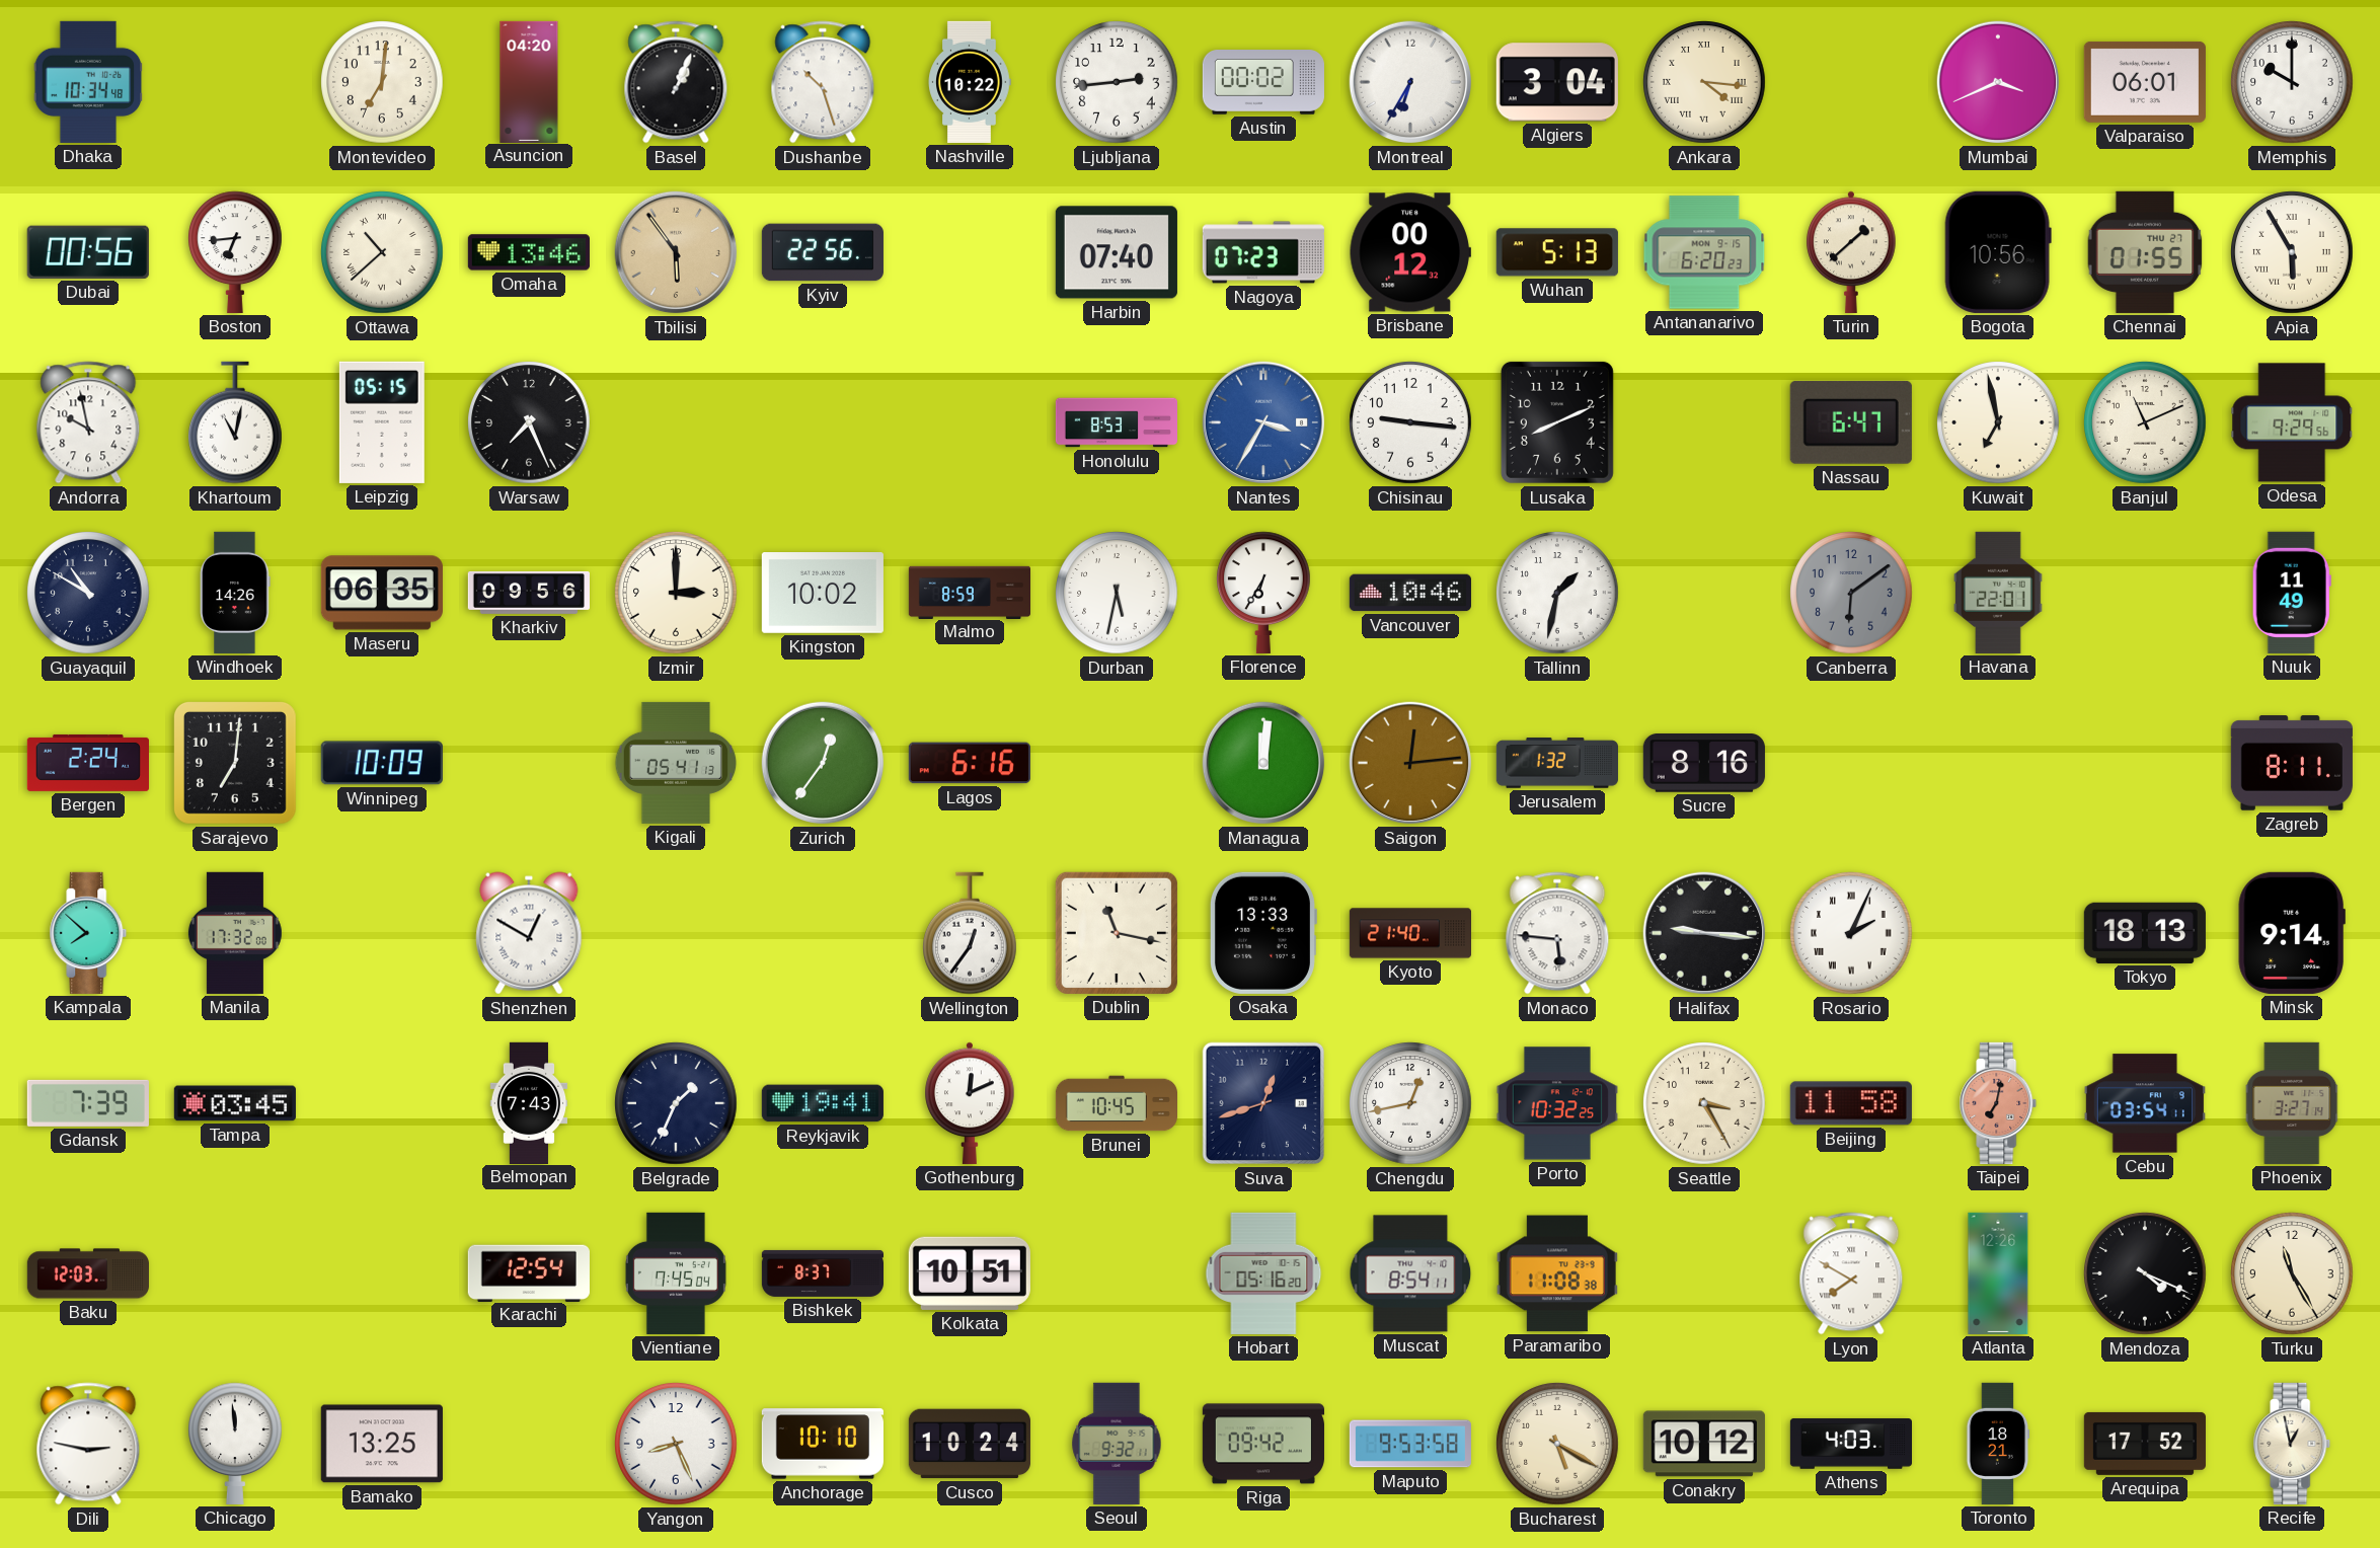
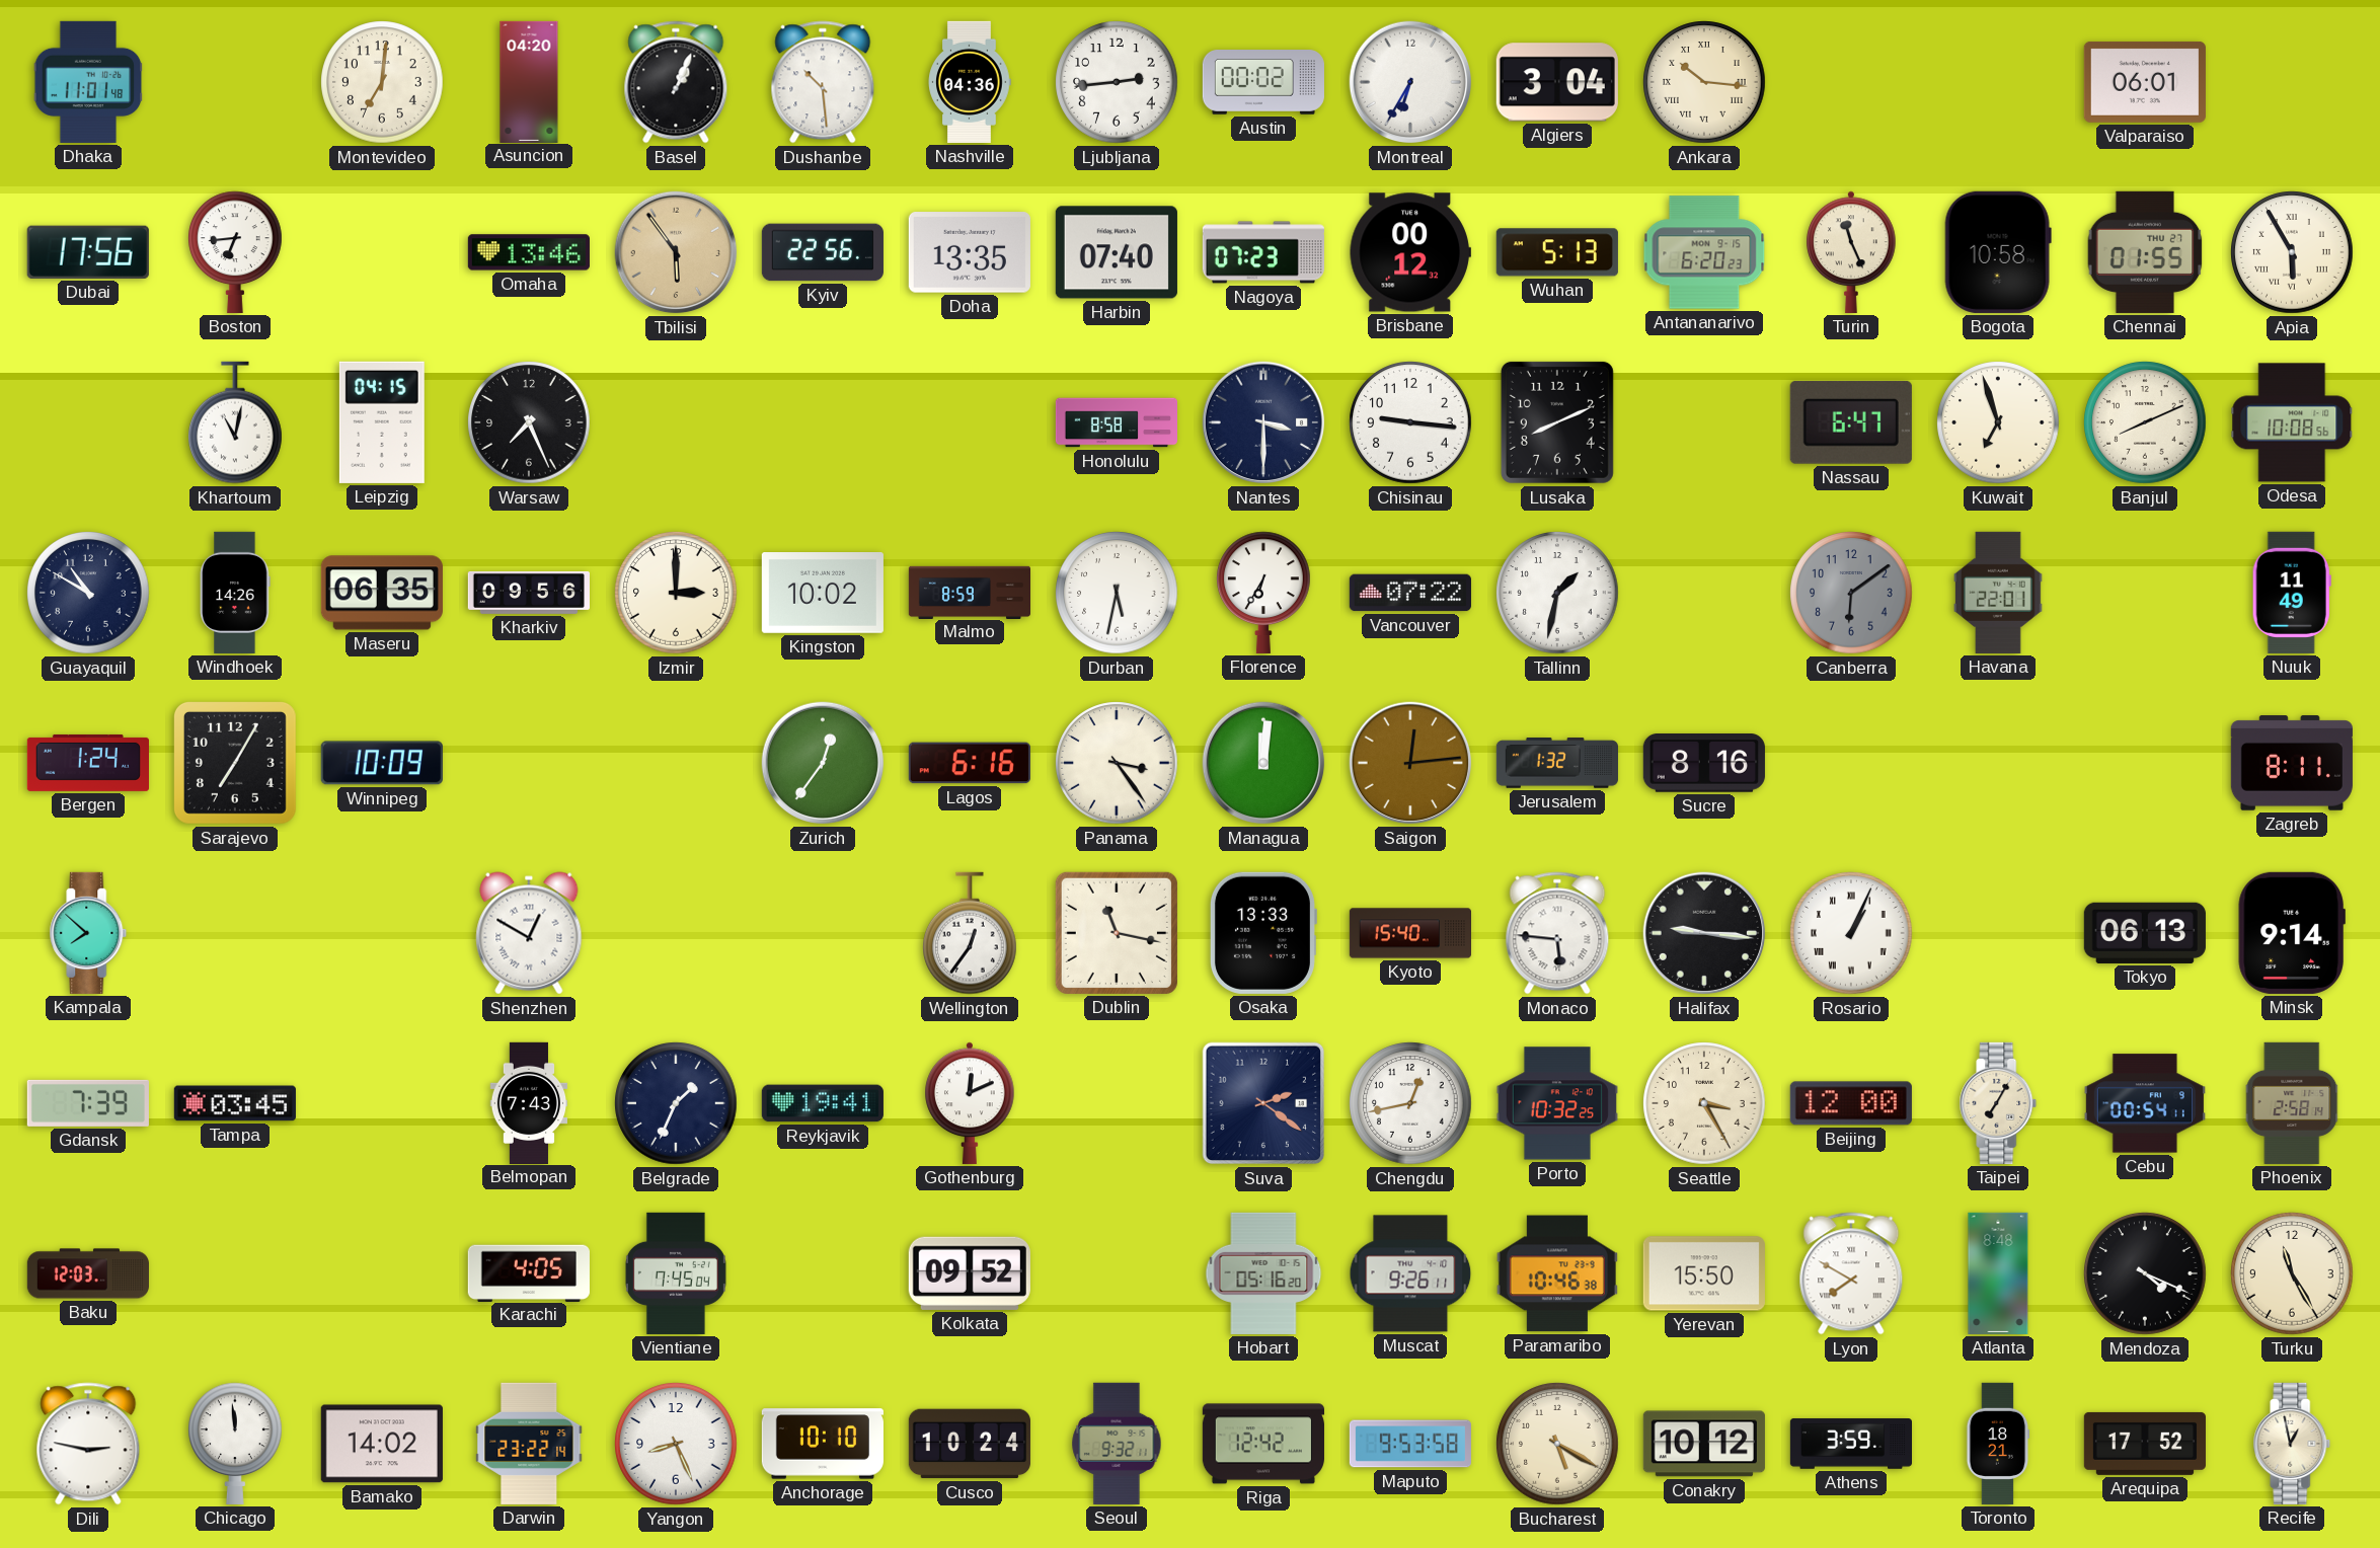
Dhaka: 10:34 -> 11:01 (88, 82)
Dushanbe: 10:27 -> 10:29 (823, 82)
Nashville: 10:22 -> 04:36 (970, 82)
Ankara: 4:16 -> 10:16 (1704, 82)
Mumbai: 3:41 -> none (1998, 82)
Memphis: 10:00 -> none (2292, 82)
Dubai: 00:56 -> 17:56 (88, 252)
Ottawa: 10:38 -> none (382, 252)
Doha: none -> 13:35 (970, 252)
Turin: 1:38 -> 11:26 (1851, 252)
Bogota: 10:56 -> 10:58 (1998, 252)
Andorra: 9:58 -> none (88, 422)
Leipzig: 05:15 -> 04:15 (382, 422)
Honolulu: 8:53 -> 8:58 (1116, 422)
Nantes: 3:35 -> 3:30 (1263, 422)
Nantes dial: blue -> navy (1263, 422)
Kuwait: 6:58 -> 6:57 (1998, 422)
Banjul: 11:11 -> 8:11 (2145, 422)
Odesa: 9:29 -> 10:08 (2292, 422)
Vancouver: 10:46 -> 07:22 (1410, 593)
Bergen: 2:24 -> 1:24 (88, 763)
Sarajevo: 7:01 -> 7:05 (235, 763)
Kigali: 05:41 -> none (676, 763)
Panama: none -> 3:24 (1117, 763)
Manila: 17:32 -> none (235, 933)
Kyoto: 21:40 -> 15:40 (1409, 933)
Rosario: 2:04 -> 1:04 (1851, 933)
Tokyo: 18:13 -> 06:13 (2145, 933)
Brunei: 10:45 -> none (1116, 1103)
Suva: 12:42 -> 2:21 (1263, 1103)
Beijing: 11:58 -> 12:00 (1851, 1103)
Taipei: 7:02 -> 7:05 (1998, 1103)
Taipei dial: salmon -> cream (1998, 1103)
Cebu: 03:54 -> 00:54 (2145, 1103)
Phoenix: 3:27 -> 2:58 (2292, 1103)
Karachi: 12:54 -> 4:05 (529, 1272)
Bishkek: 8:37 -> none (822, 1273)
Kolkata: 10:51 -> 09:52 (970, 1273)
Muscat: 8:54 -> 9:26 (1410, 1273)
Paramaribo: 11:08 -> 10:46 (1557, 1273)
Yerevan: none -> 15:50 (1704, 1273)
Atlanta: 12:26 -> 8:48 (1998, 1273)
Bamako: 13:25 -> 14:02 (382, 1444)
Darwin: none -> 23:22 (529, 1444)
Riga: 09:42 -> 12:42 (1263, 1444)
Athens: 4:03 -> 3:59 (1850, 1444)
